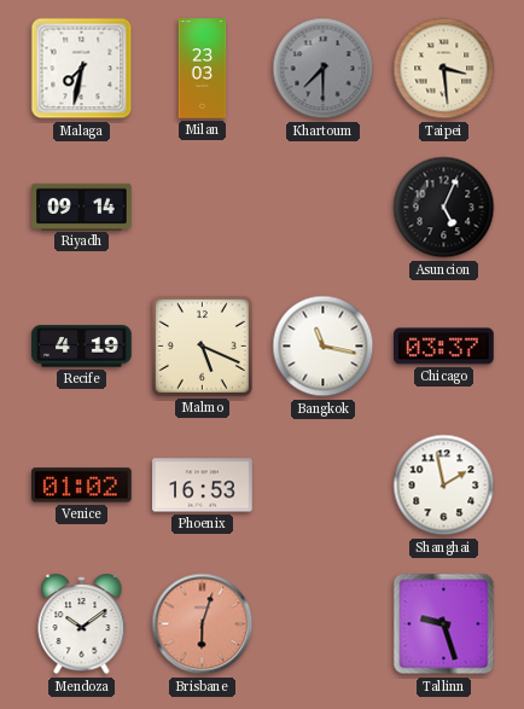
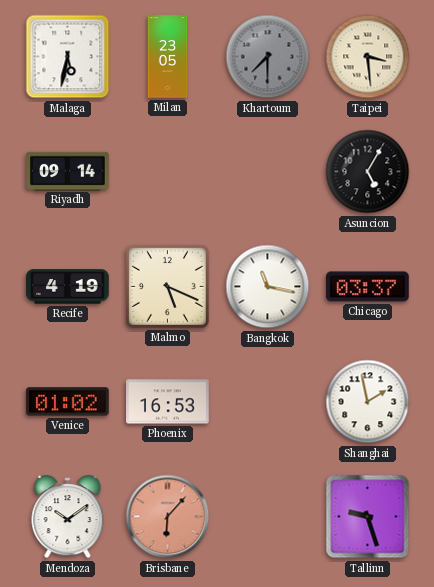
Malaga: 7:32 -> 5:32 (68, 57)
Milan: 23:03 -> 23:05 (168, 57)
Asuncion: 5:04 -> 5:05 (368, 172)
Brisbane: 6:03 -> 6:07 (168, 517)
